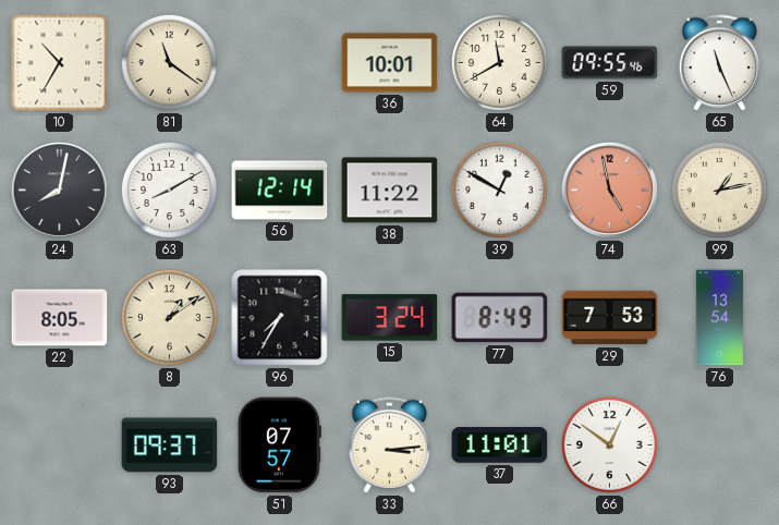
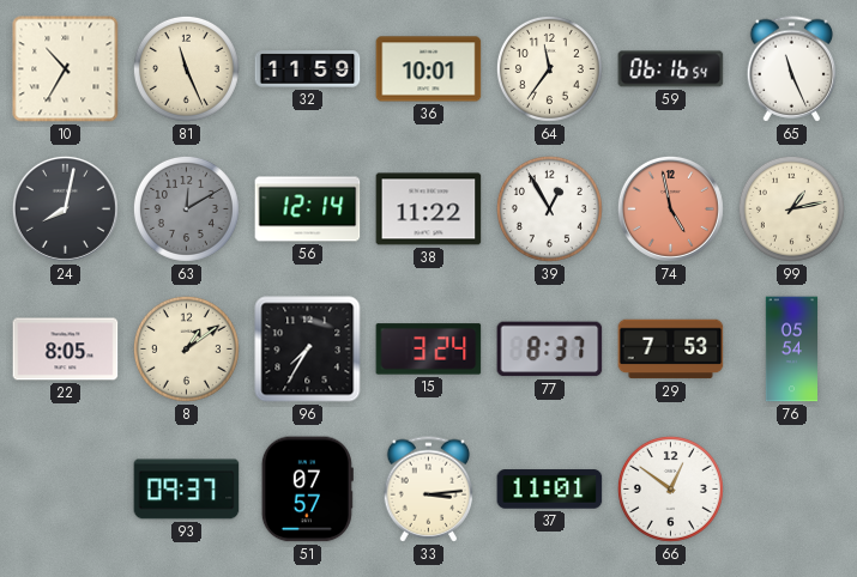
81: 11:21 -> 11:26 (186, 68)
32: none -> 11:59 (308, 69)
64: 11:40 -> 11:36 (549, 68)
59: 09:55 -> 06:16 (671, 69)
63: 8:10 -> 12:10 (186, 208)
63 dial: white -> grey (186, 208)
39: 12:50 -> 12:55 (549, 208)
77: 8:49 -> 8:37 (550, 350)
76: 13:54 -> 05:54 (792, 350)
